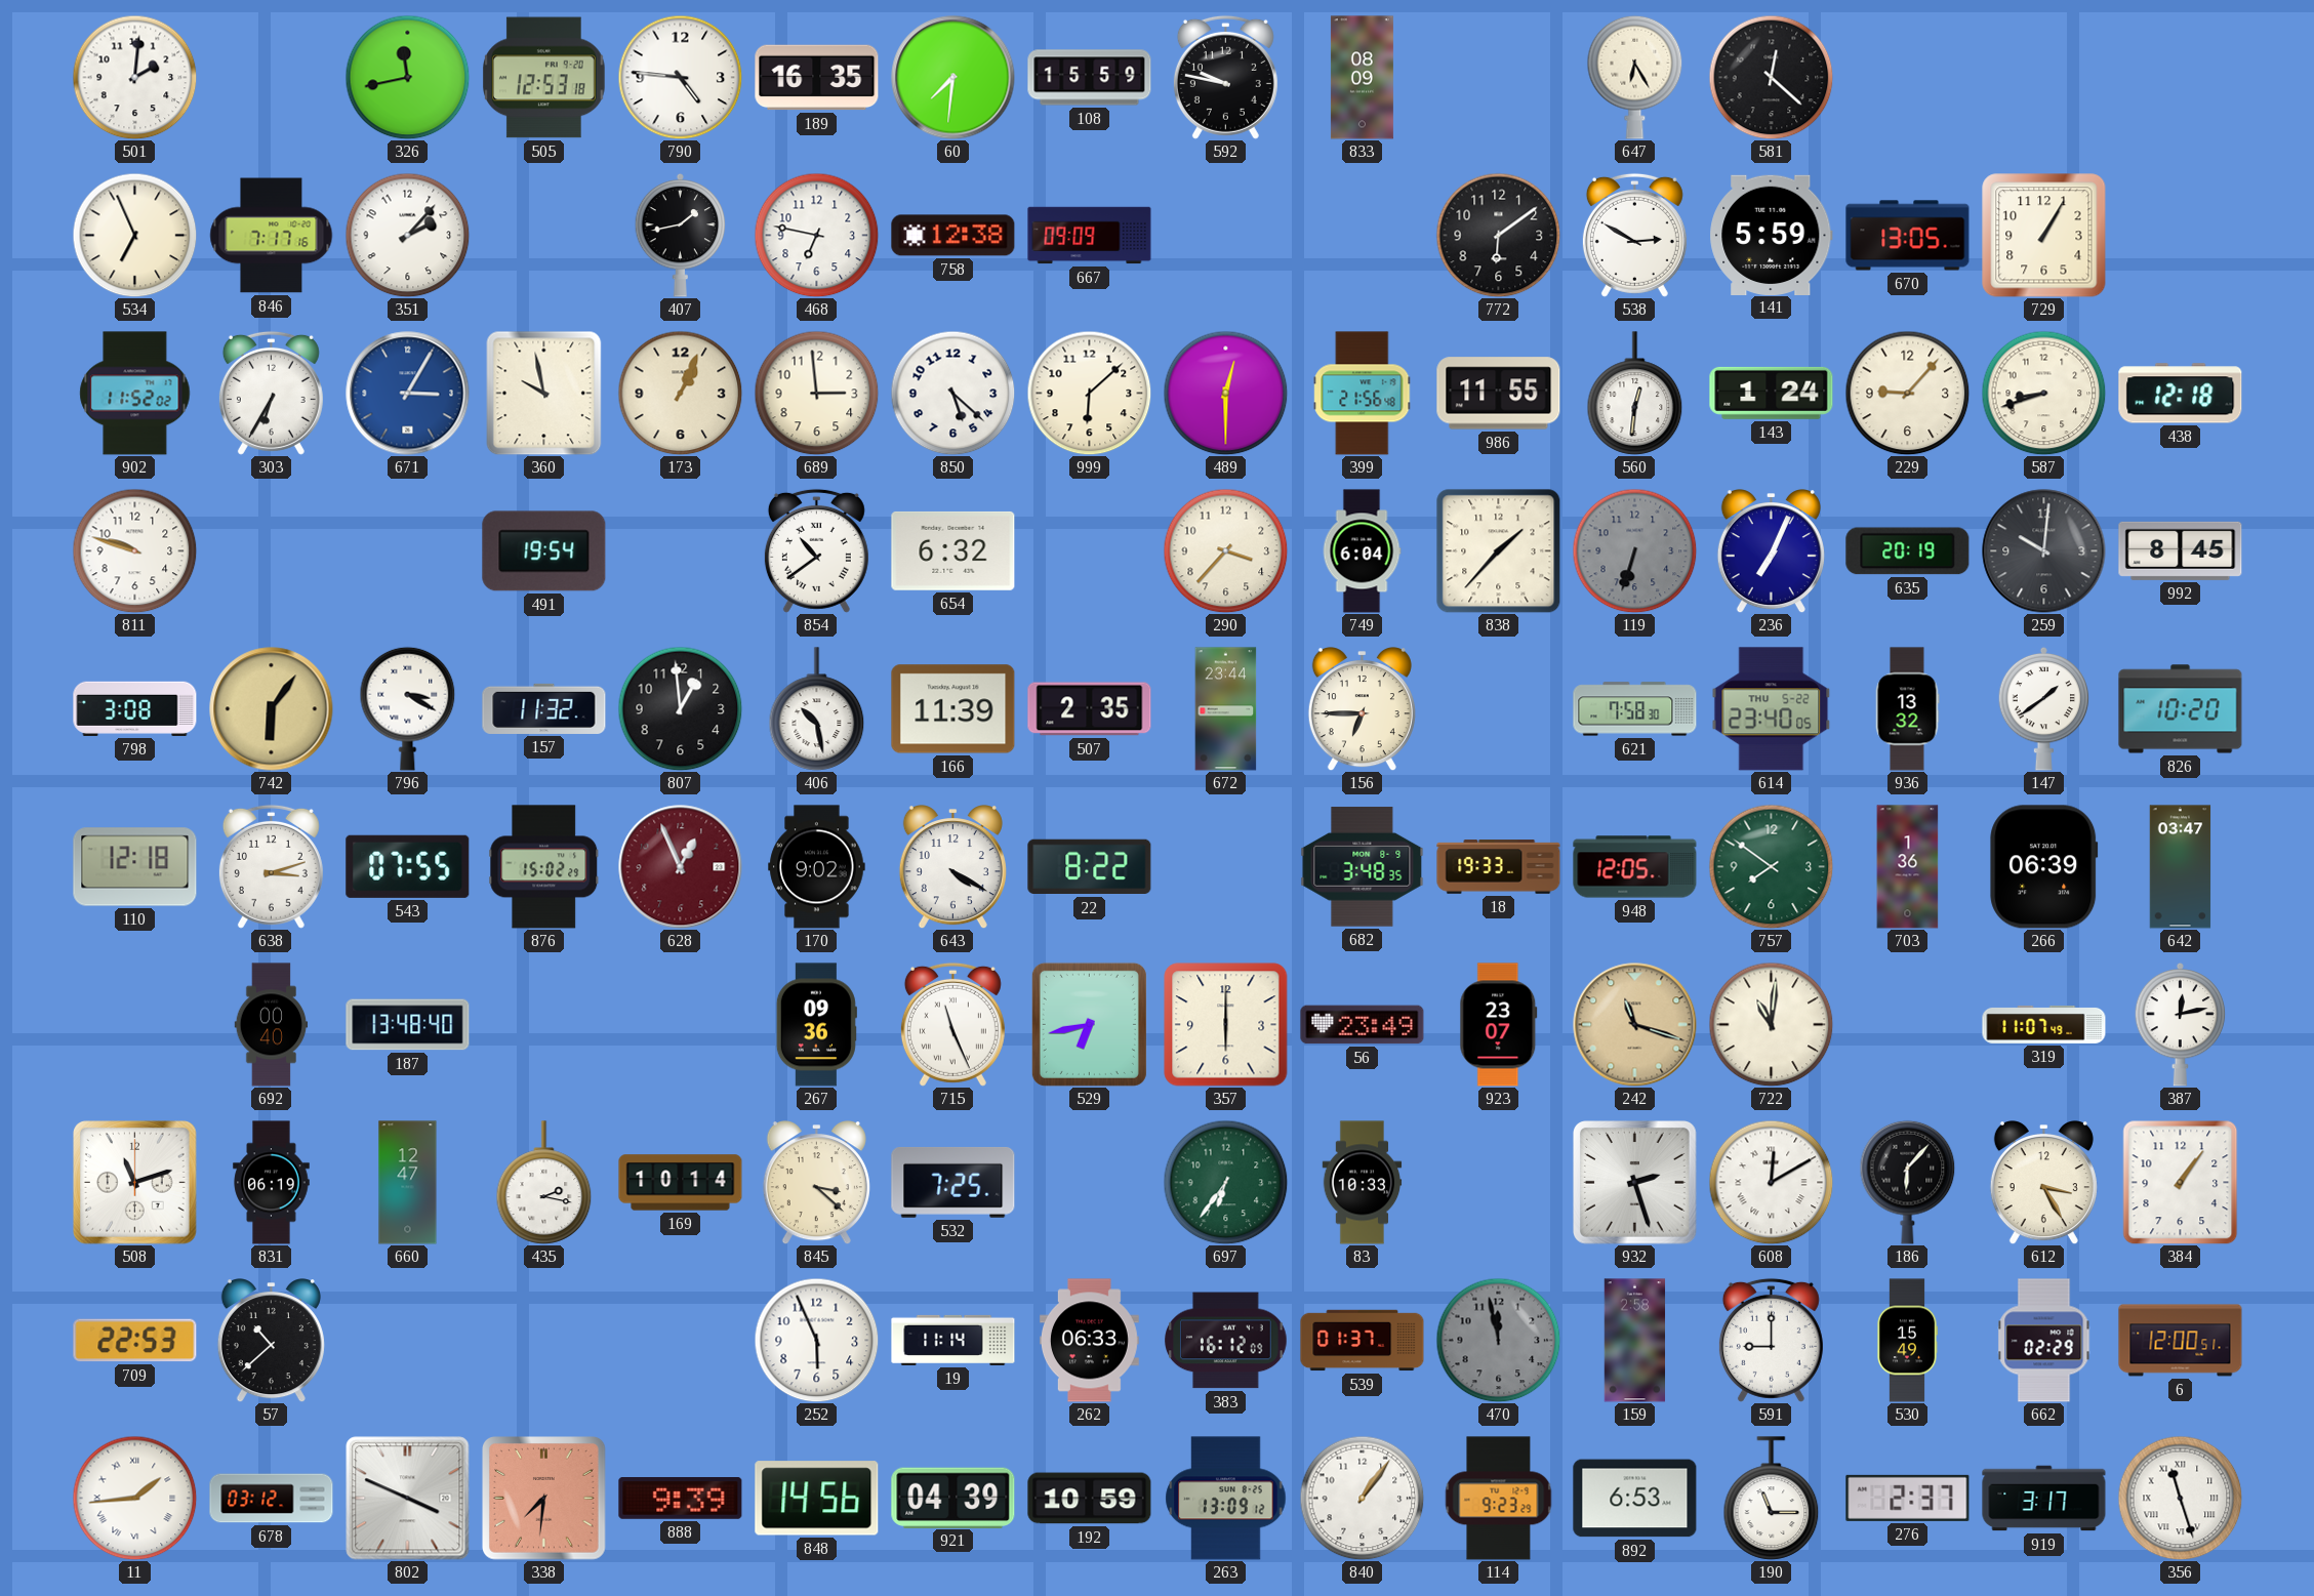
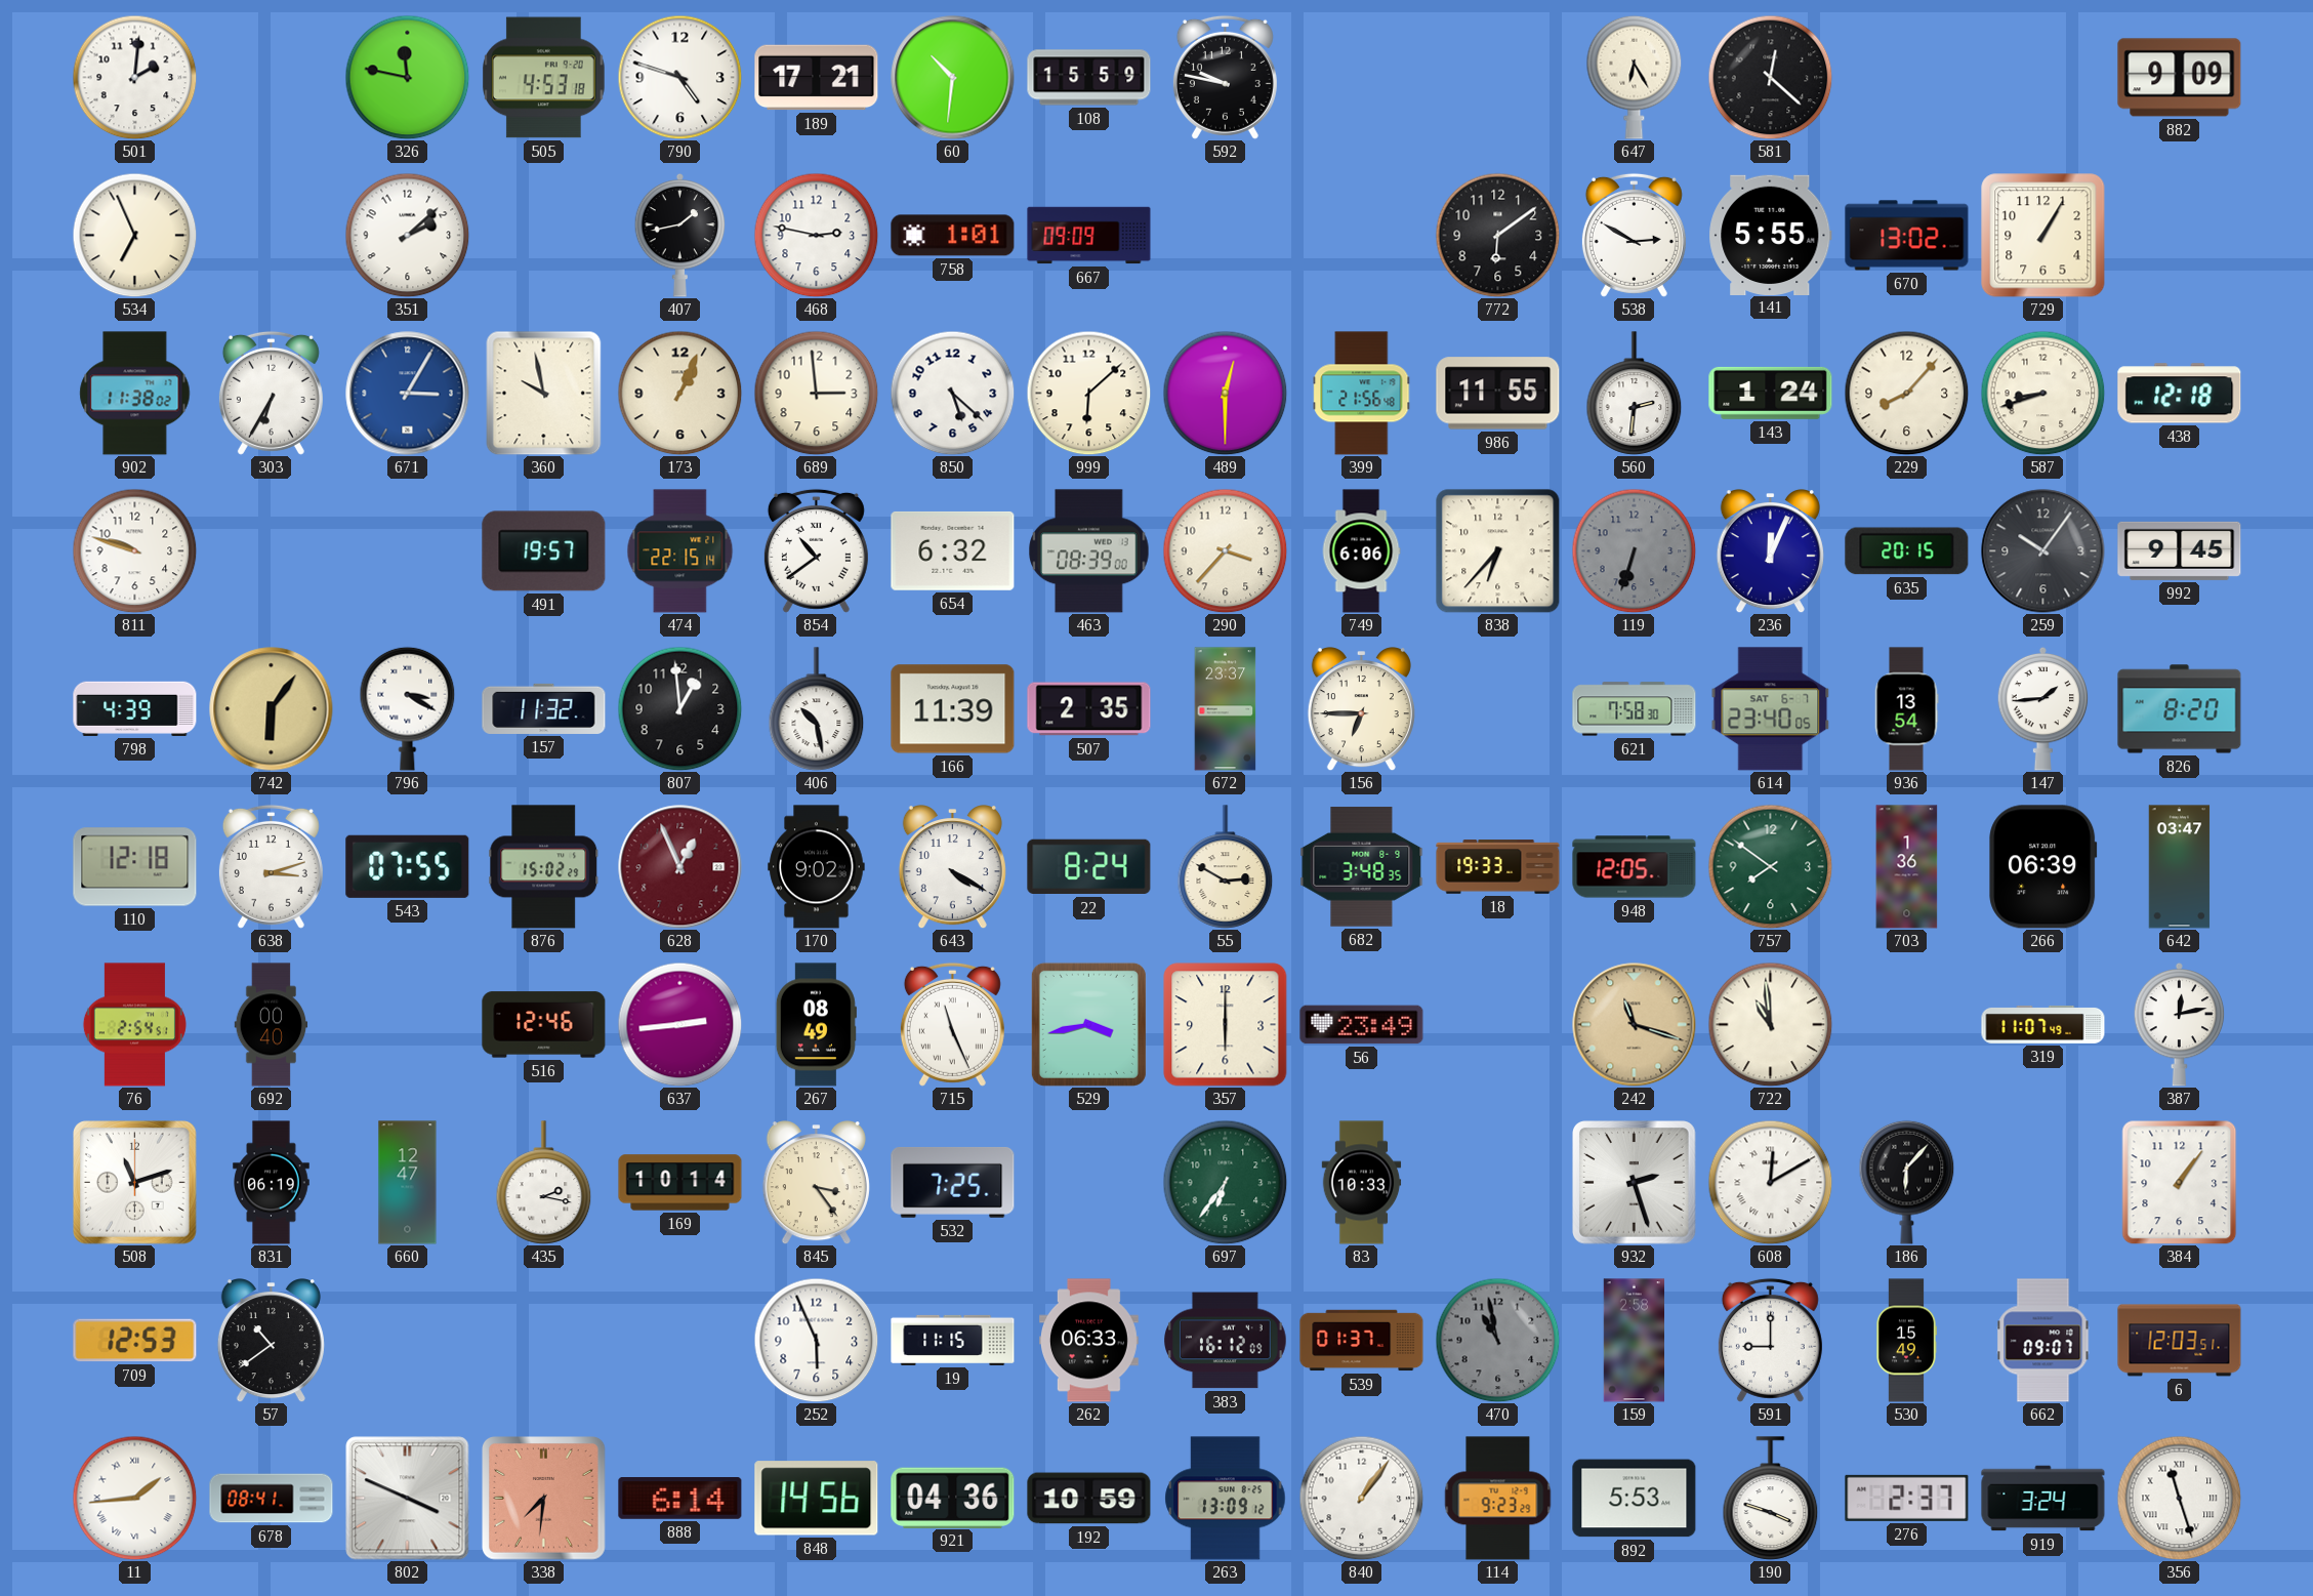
326: 11:43 -> 11:47 (407, 77)
505: 12:53 -> 4:53 (544, 78)
790: 4:46 -> 4:48 (679, 77)
189: 16:35 -> 17:21 (817, 78)
60: 7:31 -> 10:31 (953, 78)
833: 08:09 -> none (1362, 78)
882: none -> 9:09 (2180, 78)
846: 7:17 -> none (272, 236)
351: 2:07 -> 2:08 (407, 235)
468: 6:47 -> 2:47 (816, 235)
758: 12:38 -> 1:01 (953, 236)
141: 5:59 -> 5:55 (1771, 235)
670: 13:05 -> 13:02 (1907, 236)
902: 11:52 -> 11:38 (135, 394)
560: 12:31 -> 2:31 (1635, 394)
229: 9:07 -> 8:07 (1906, 393)
491: 19:54 -> 19:57 (544, 551)
474: none -> 22:15 (680, 551)
463: none -> 08:39 (1089, 551)
749: 6:04 -> 6:06 (1361, 551)
838: 1:37 -> 6:37 (1498, 551)
236: 7:04 -> 12:04 (1770, 551)
635: 20:19 -> 20:15 (1907, 551)
259: 10:01 -> 10:06 (2043, 551)
992: 8:45 -> 9:45 (2180, 550)
798: 3:08 -> 4:39 (135, 708)
672: 23:44 -> 23:37 (1226, 709)
614 date: THU 5-22 -> SAT 6-7 (1771, 709)
936: 13:32 -> 13:54 (1906, 709)
147: 1:39 -> 1:44 (2043, 708)
826: 10:20 -> 8:20 (2180, 709)
22: 8:22 -> 8:24 (1089, 867)
55: none -> 2:50 (1226, 867)
76: none -> 2:54 (134, 1025)
187: 13:48 -> none (408, 1025)
516: none -> 12:46 (544, 1025)
637: none -> 2:44 (679, 1024)
267: 09:36 -> 08:49 (816, 1025)
529: 6:43 -> 3:43 (1088, 1024)
923: 23:07 -> none (1499, 1025)
722: 11:01 -> 10:59 (1770, 1024)
845: 3:22 -> 3:24 (816, 1183)
612: 3:25 -> none (2043, 1183)
709: 22:53 -> 12:53 (135, 1341)
57: 10:38 -> 10:39 (271, 1341)
19: 11:14 -> 11:15 (953, 1340)
470: 11:58 -> 10:58 (1497, 1340)
662: 02:29 -> 09:07 (2043, 1341)
6: 12:00 -> 12:03 (2180, 1341)
678: 03:12 -> 08:41 (272, 1499)
888: 9:39 -> 6:14 (680, 1499)
921: 04:39 -> 04:36 (953, 1498)
892: 6:53 -> 5:53 (1635, 1499)
190: 11:15 -> 3:48 (1771, 1499)
919: 3:17 -> 3:24 (2043, 1499)
